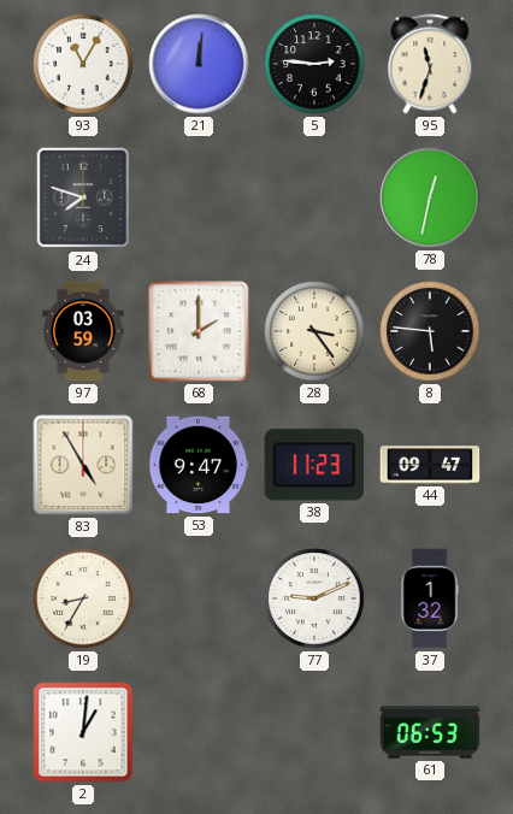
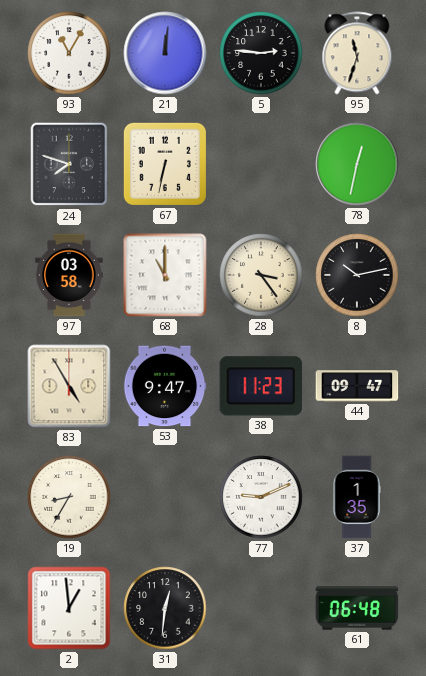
67: none -> 6:32 (165, 164)
97: 03:59 -> 03:58 (69, 275)
68: 2:00 -> 11:00 (165, 275)
8: 5:46 -> 10:13 (357, 275)
37: 1:32 -> 1:35 (357, 497)
2: 1:01 -> 12:59 (69, 608)
31: none -> 12:31 (165, 608)
61: 06:53 -> 06:48 (357, 608)
